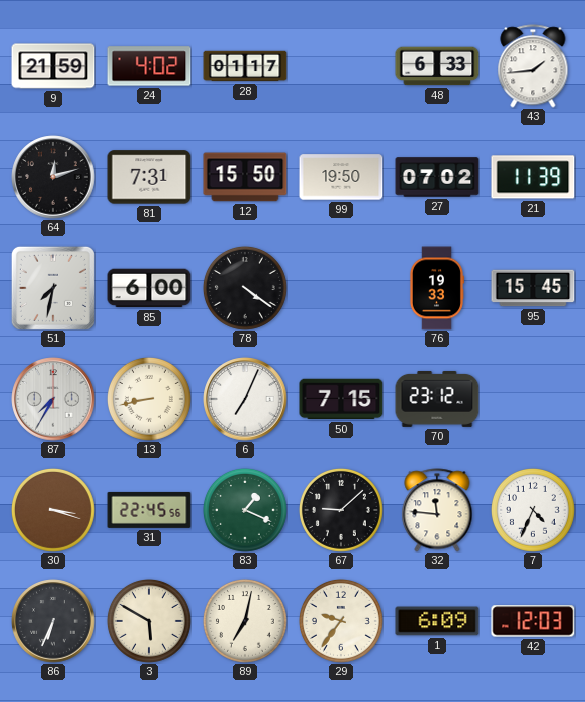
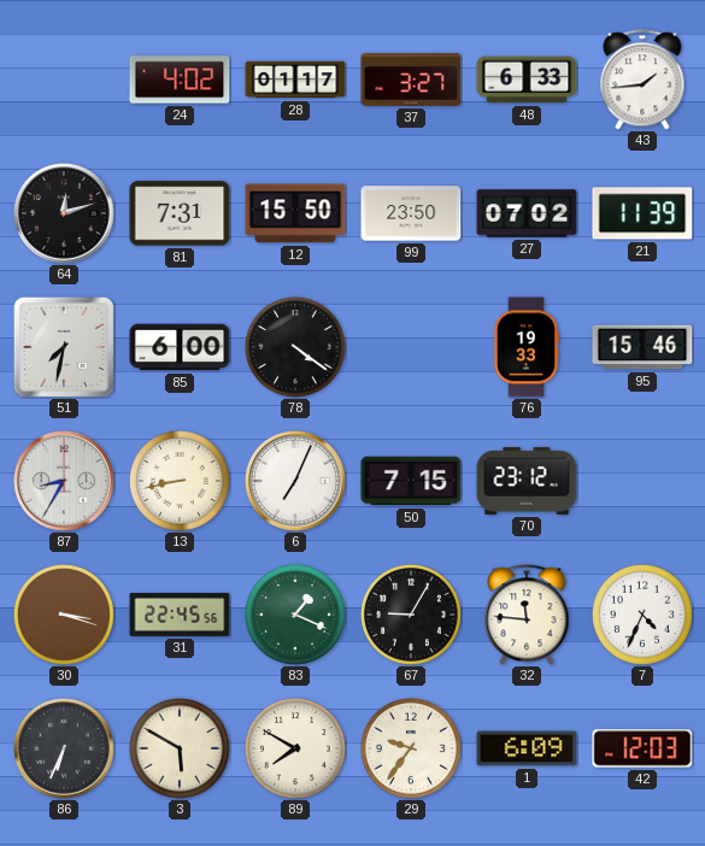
9: 21:59 -> none (53, 66)
37: none -> 3:27 (411, 81)
99: 19:50 -> 23:50 (411, 213)
95: 15:45 -> 15:46 (642, 347)
87: 7:35 -> 8:35 (64, 481)
67: 9:08 -> 9:05 (411, 615)
89: 7:02 -> 7:50 (295, 748)
